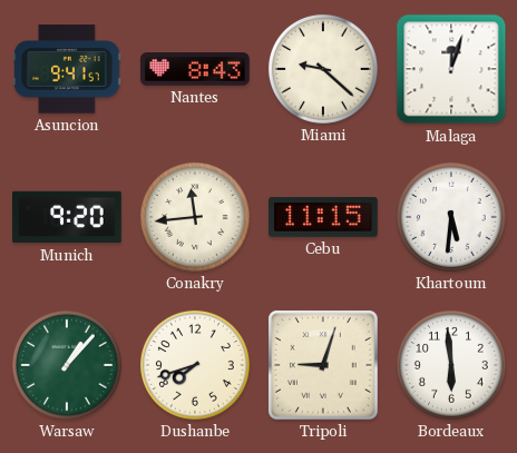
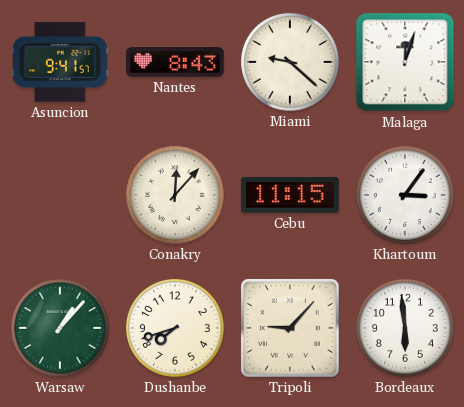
Munich: 9:20 -> none (68, 217)
Conakry: 11:44 -> 12:07 (175, 195)
Khartoum: 5:31 -> 3:06 (405, 195)
Tripoli: 9:03 -> 9:07 (290, 328)
